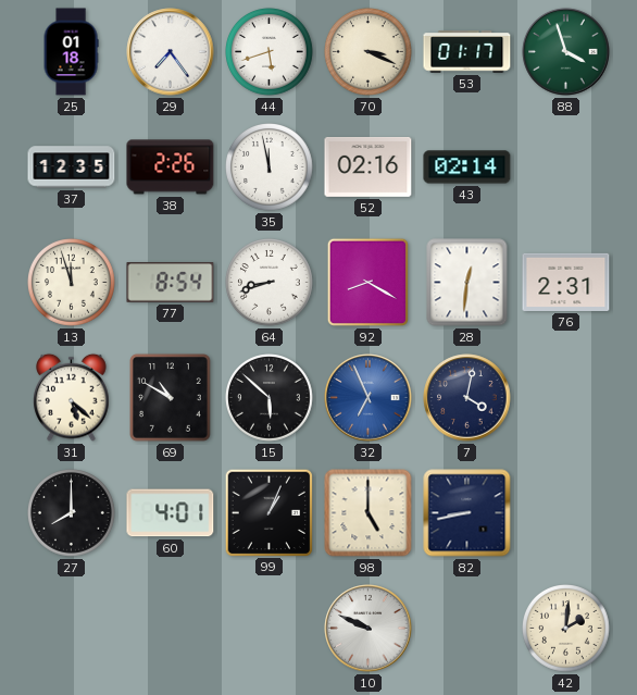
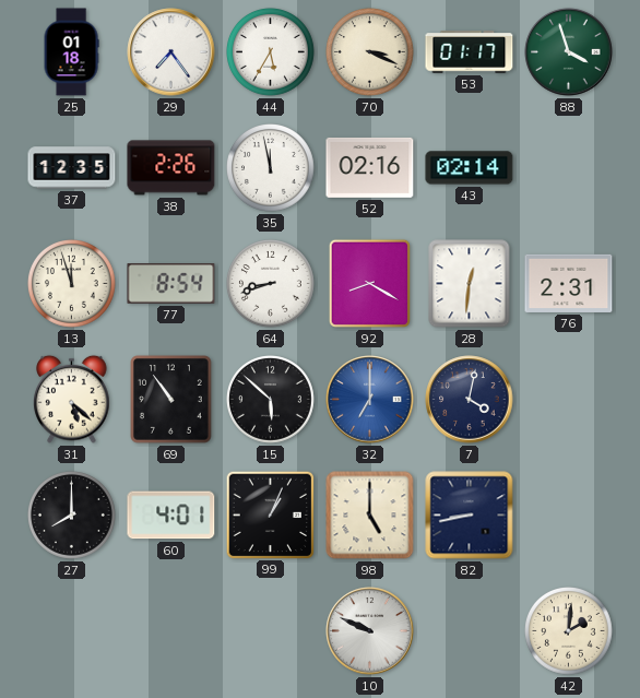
44: 5:42 -> 5:35 (271, 52)
69: 10:50 -> 10:54 (171, 400)
32: 6:56 -> 7:00 (370, 400)
